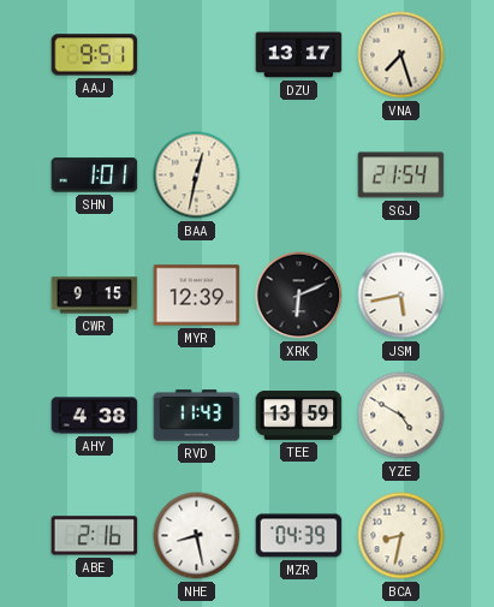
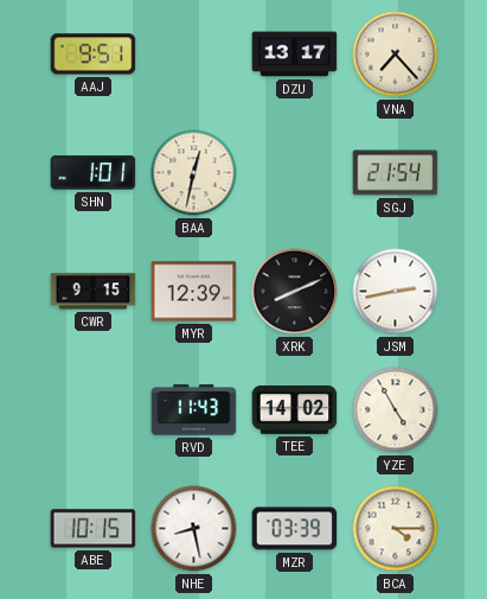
VNA: 7:27 -> 7:23 (396, 55)
XRK: 6:11 -> 8:11 (295, 292)
JSM: 5:43 -> 2:43 (396, 292)
AHY: 4:38 -> none (95, 416)
TEE: 13:59 -> 14:02 (295, 410)
YZE: 4:50 -> 4:55 (396, 410)
ABE: 2:16 -> 10:15 (94, 529)
MZR: 04:39 -> 03:39 (295, 529)
BCA: 8:32 -> 4:15 (396, 529)
